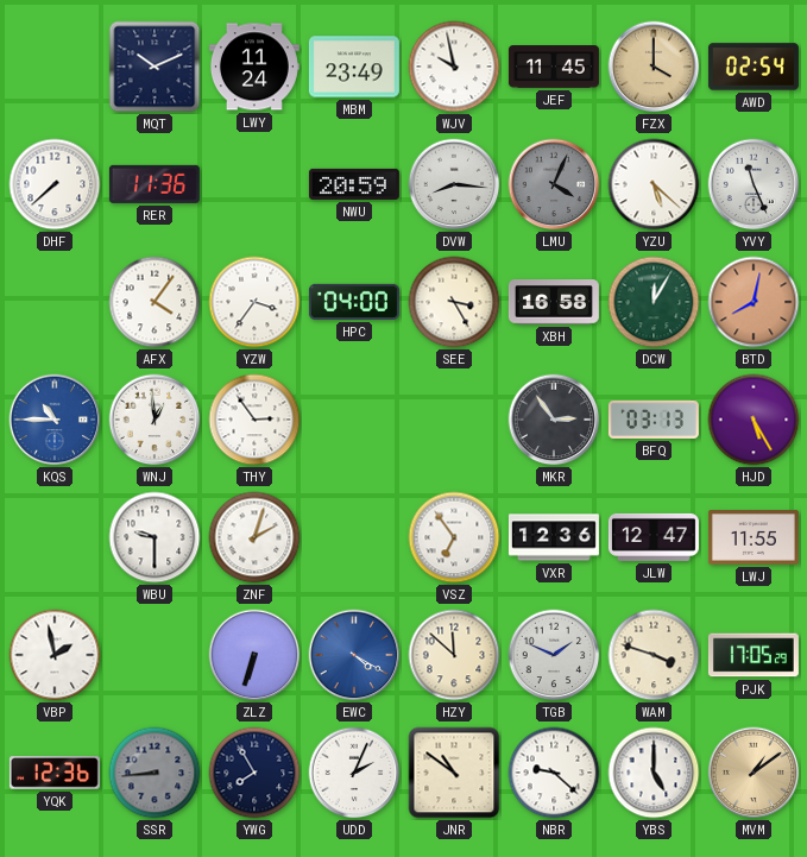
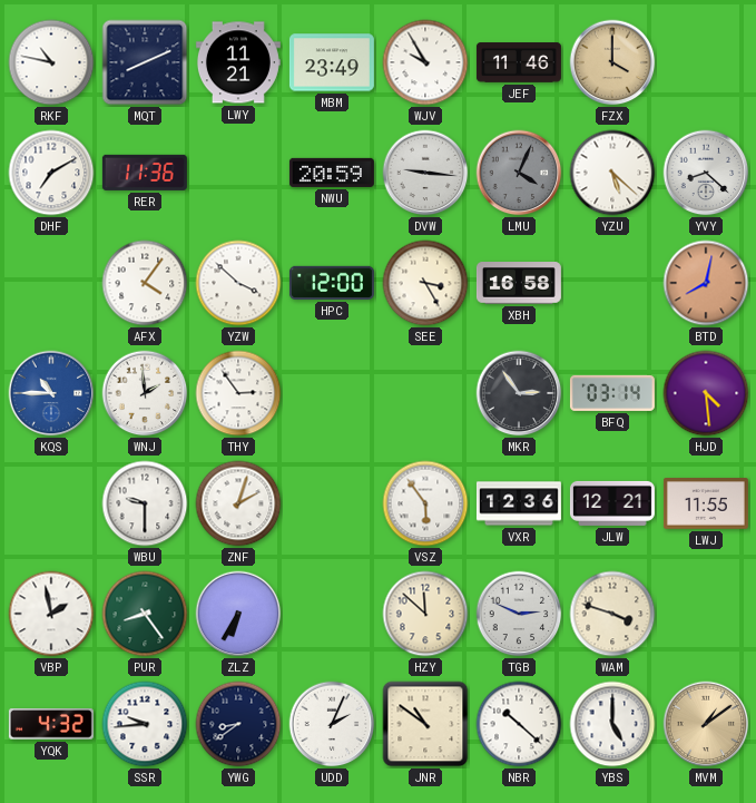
RKF: none -> 10:47 (51, 62)
MQT: 10:11 -> 8:11 (145, 62)
LWY: 11:24 -> 11:21 (238, 62)
WJV: 9:58 -> 9:55 (425, 62)
JEF: 11:45 -> 11:46 (519, 62)
AWD: 02:54 -> none (754, 67)
DHF: 7:38 -> 7:10 (51, 173)
DVW: 8:16 -> 9:16 (425, 173)
YVY: 11:26 -> 8:22 (706, 173)
YZW: 3:36 -> 3:52 (238, 283)
HPC: 04:00 -> 12:00 (332, 283)
DCW: 12:05 -> none (654, 302)
WNJ: 12:59 -> 1:59 (145, 393)
BFQ: 03:13 -> 03:14 (612, 393)
HJD: 5:25 -> 4:29 (706, 393)
VSZ: 6:54 -> 5:54 (425, 503)
JLW: 12:47 -> 12:21 (612, 503)
PUR: none -> 8:24 (145, 614)
ZLZ: 6:33 -> 6:35 (238, 614)
EWC: 4:20 -> none (354, 655)
TGB: 1:49 -> 2:49 (519, 614)
PJK: 17:05 -> none (754, 655)
YQK: 12:36 -> 4:32 (51, 724)
SSR: 8:44 -> 9:44 (145, 724)
SSR dial: grey -> white (145, 724)
YWG: 7:55 -> 8:39 (238, 724)
NBR: 9:22 -> 10:22 (519, 724)
